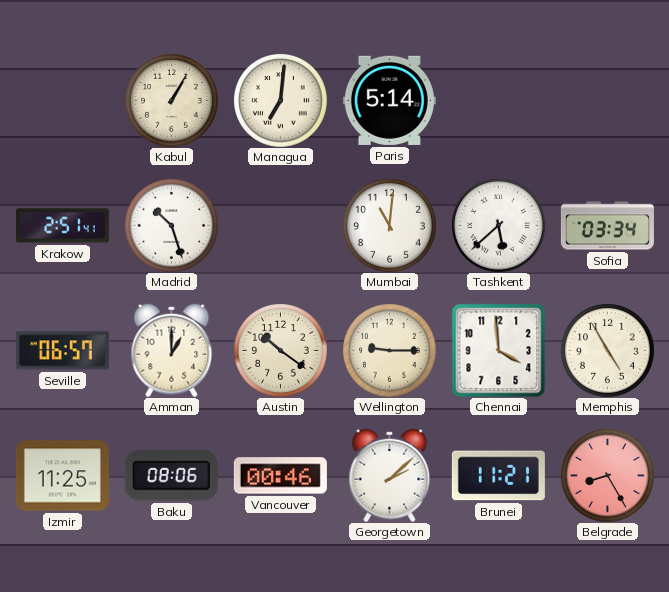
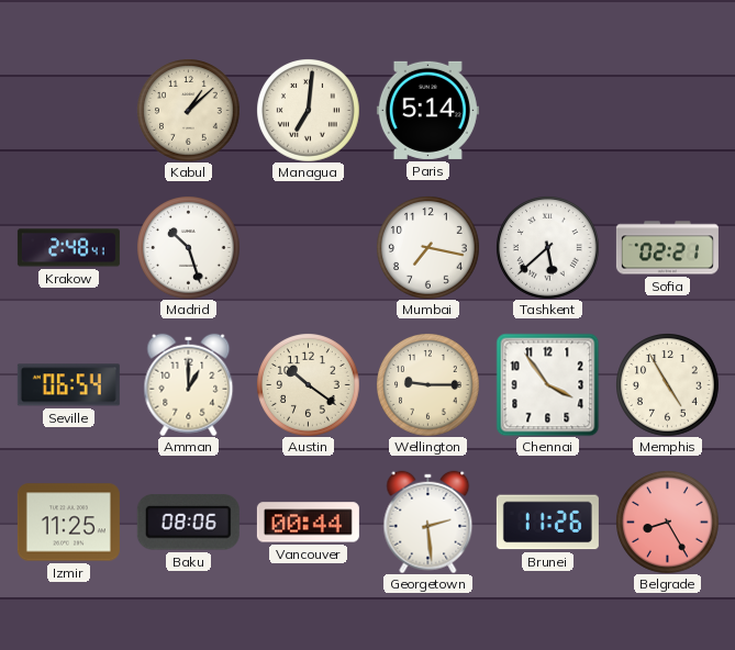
Kabul: 1:05 -> 1:08 (189, 111)
Krakow: 2:51 -> 2:48 (68, 248)
Mumbai: 11:01 -> 7:17 (428, 248)
Sofia: 03:34 -> 02:21 (667, 248)
Seville: 06:57 -> 06:54 (68, 385)
Chennai: 3:59 -> 3:54 (547, 384)
Vancouver: 00:46 -> 00:44 (308, 523)
Georgetown: 2:08 -> 2:29 (428, 522)
Brunei: 11:21 -> 11:26 (547, 523)
